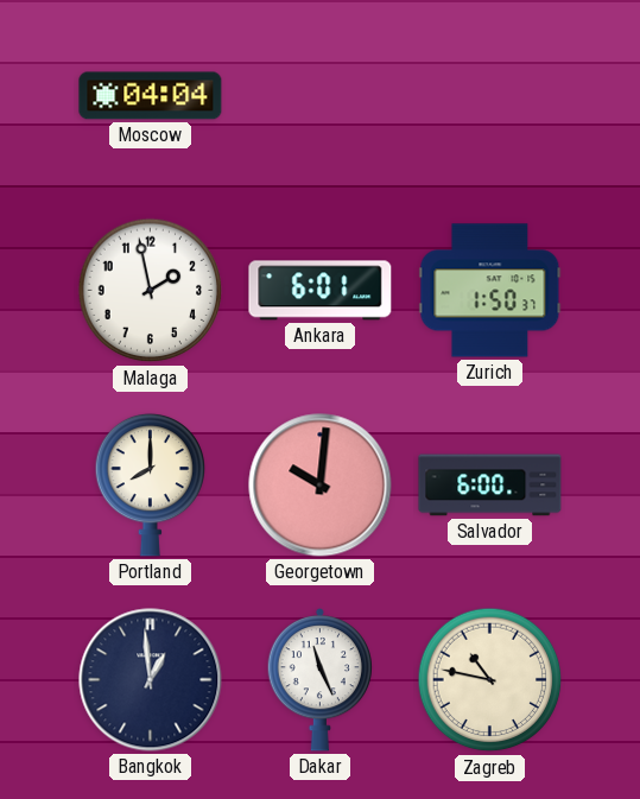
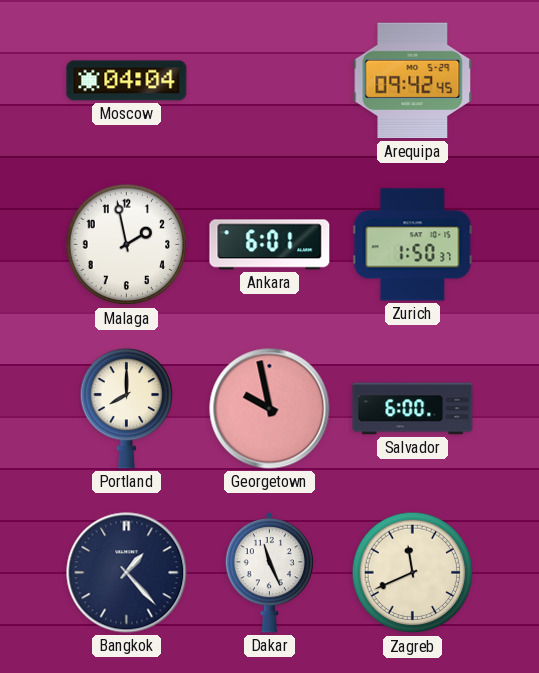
Arequipa: none -> 09:42 (413, 81)
Georgetown: 10:01 -> 9:58 (270, 409)
Bangkok: 12:59 -> 1:23 (127, 573)
Zagreb: 10:47 -> 11:41 (413, 573)
